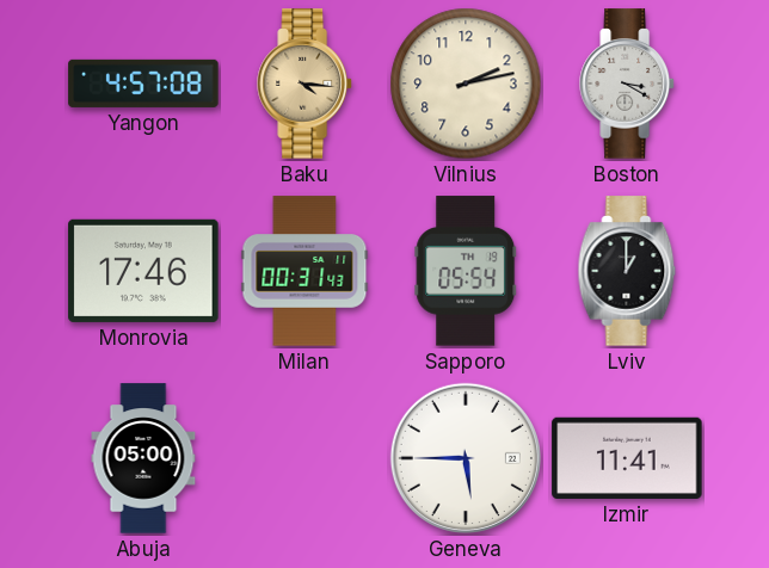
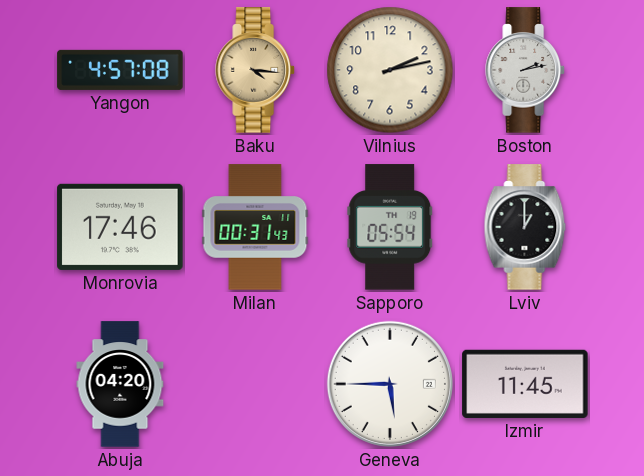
Boston: 3:20 -> 2:13 (525, 70)
Abuja: 05:00 -> 04:20 (120, 384)
Izmir: 11:41 -> 11:45 (525, 384)
